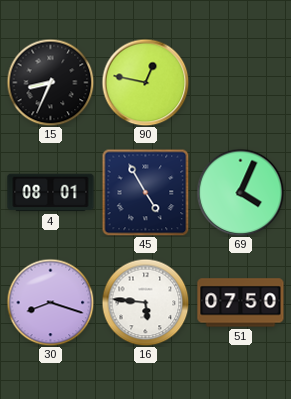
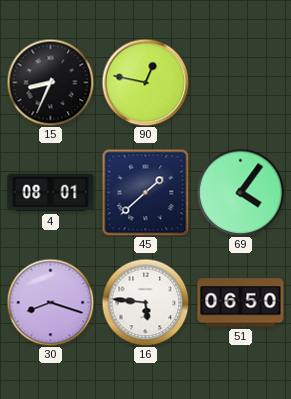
45: 4:55 -> 1:38 (145, 192)
69: 4:04 -> 4:06 (240, 192)
51: 07:50 -> 06:50 (241, 303)
